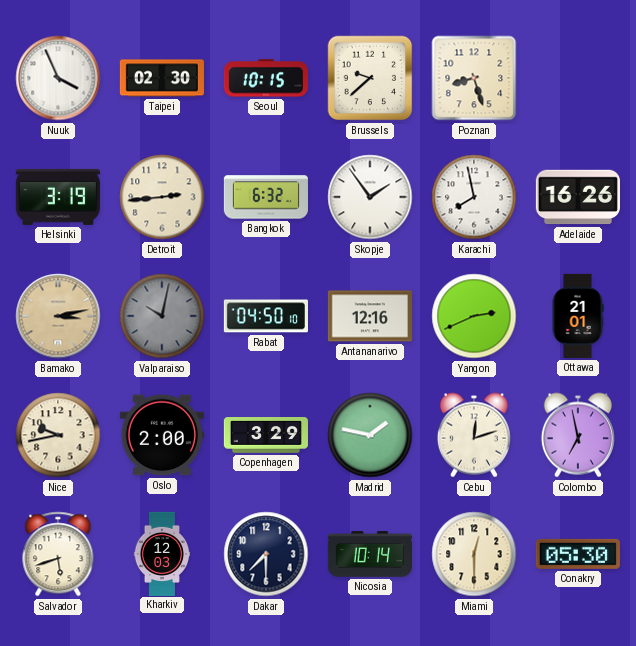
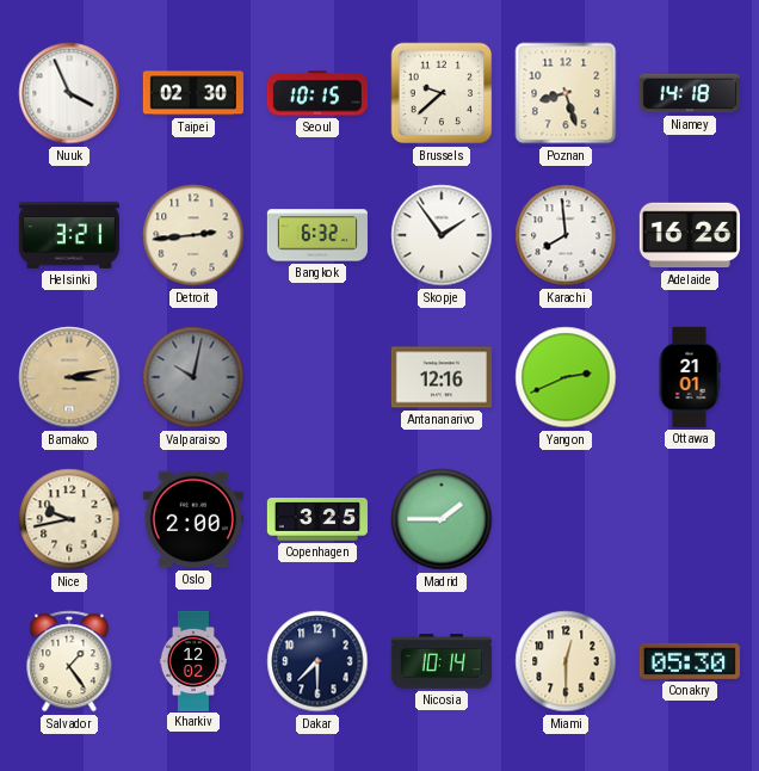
Niamey: none -> 14:18 (690, 93)
Helsinki: 3:19 -> 3:21 (69, 235)
Karachi: 7:58 -> 7:59 (566, 235)
Rabat: 04:50 -> none (266, 316)
Copenhagen: 3:29 -> 3:25 (317, 520)
Madrid: 1:47 -> 1:45 (442, 519)
Cebu: 12:12 -> none (474, 435)
Colombo: 6:58 -> none (578, 435)
Salvador: 5:42 -> 1:24 (69, 661)
Kharkiv: 12:03 -> 12:02 (193, 660)
